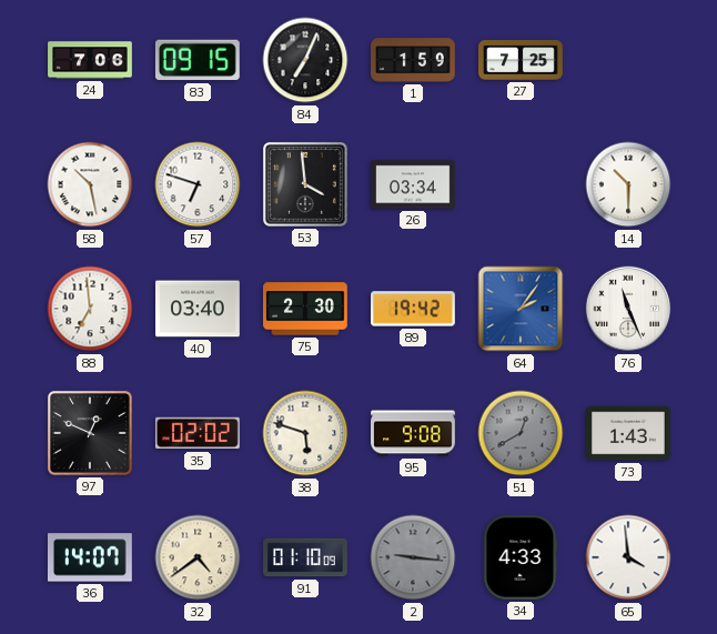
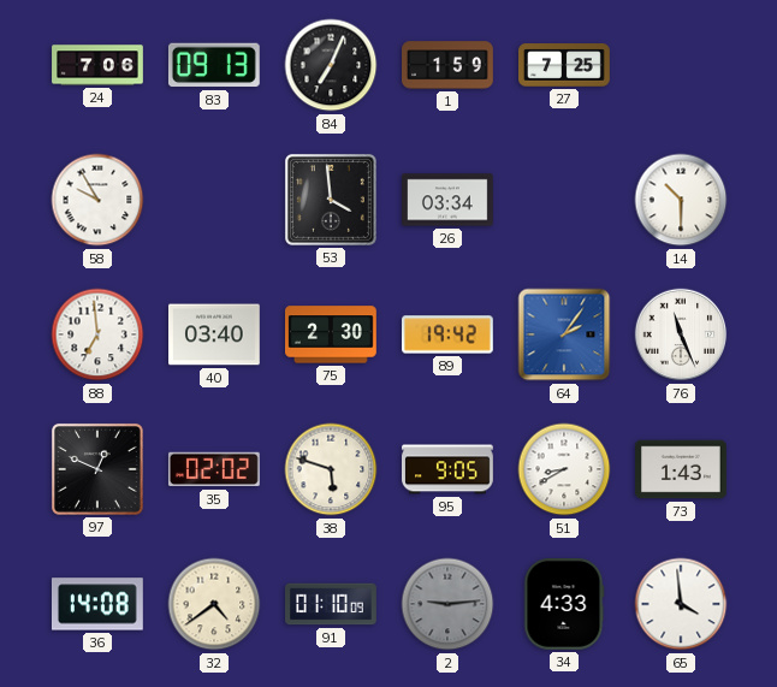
83: 09:15 -> 09:13 (214, 65)
58: 10:28 -> 9:55 (97, 200)
57: 6:48 -> none (198, 184)
95: 9:08 -> 9:05 (449, 469)
51: 12:40 -> 8:40 (564, 469)
51 dial: grey -> white (564, 469)
36: 14:07 -> 14:08 (97, 604)
2: 9:16 -> 9:14 (447, 604)
